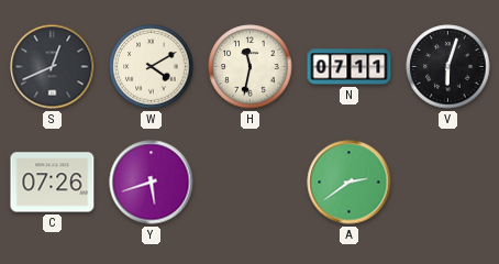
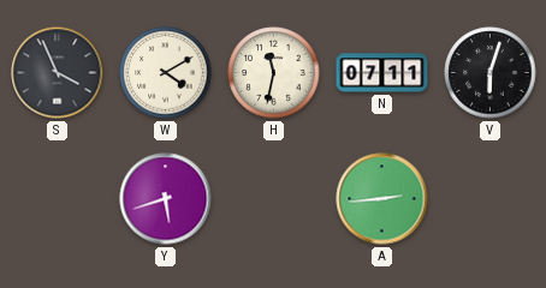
S: 12:41 -> 3:56 (58, 73)
C: 07:26 -> none (53, 183)
A: 2:39 -> 2:44 (382, 199)
